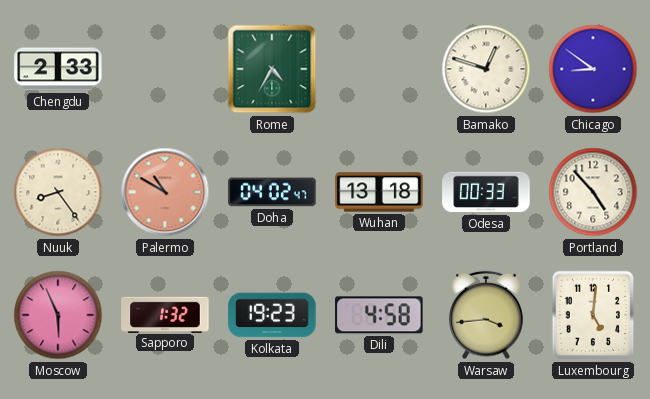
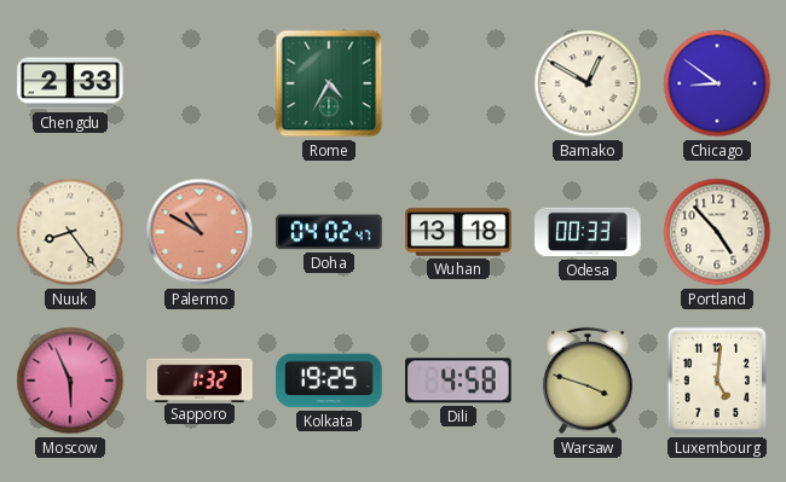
Bamako: 12:48 -> 12:50 (588, 83)
Kolkata: 19:23 -> 19:25 (329, 381)
Warsaw: 3:44 -> 3:48 (588, 381)
